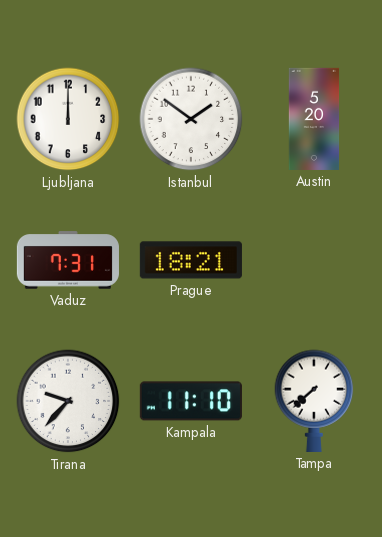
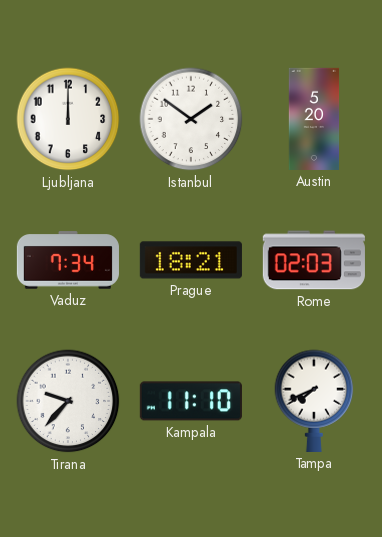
Vaduz: 7:31 -> 7:34 (68, 260)
Rome: none -> 02:03 (314, 260)
Tampa: 7:38 -> 7:41 (314, 401)
